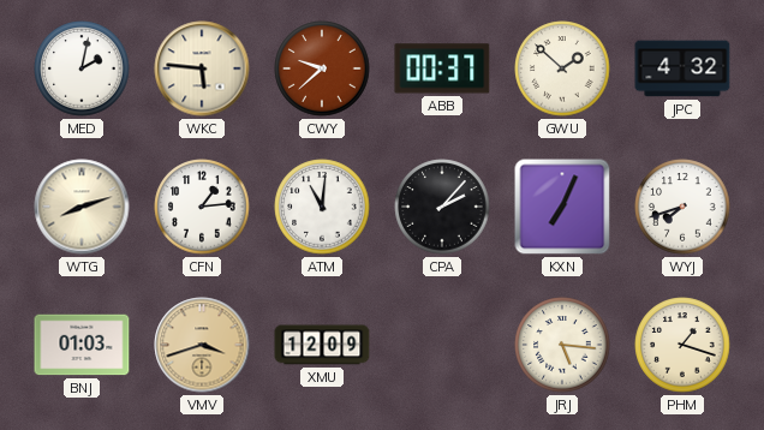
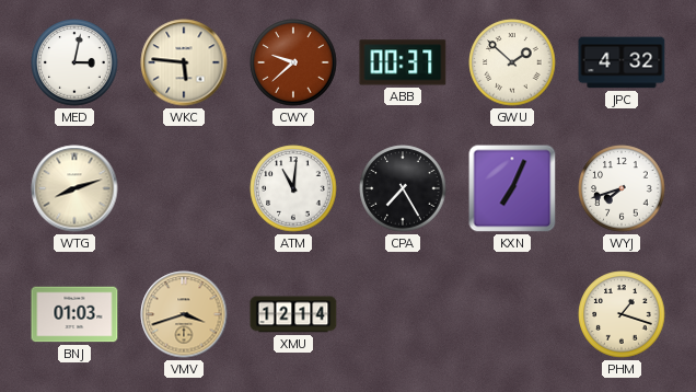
MED: 2:02 -> 3:02 (74, 62)
CFN: 1:14 -> none (202, 207)
CPA: 2:07 -> 7:25 (403, 188)
XMU: 12:09 -> 12:14 (293, 314)
JRJ: 5:16 -> none (562, 345)
